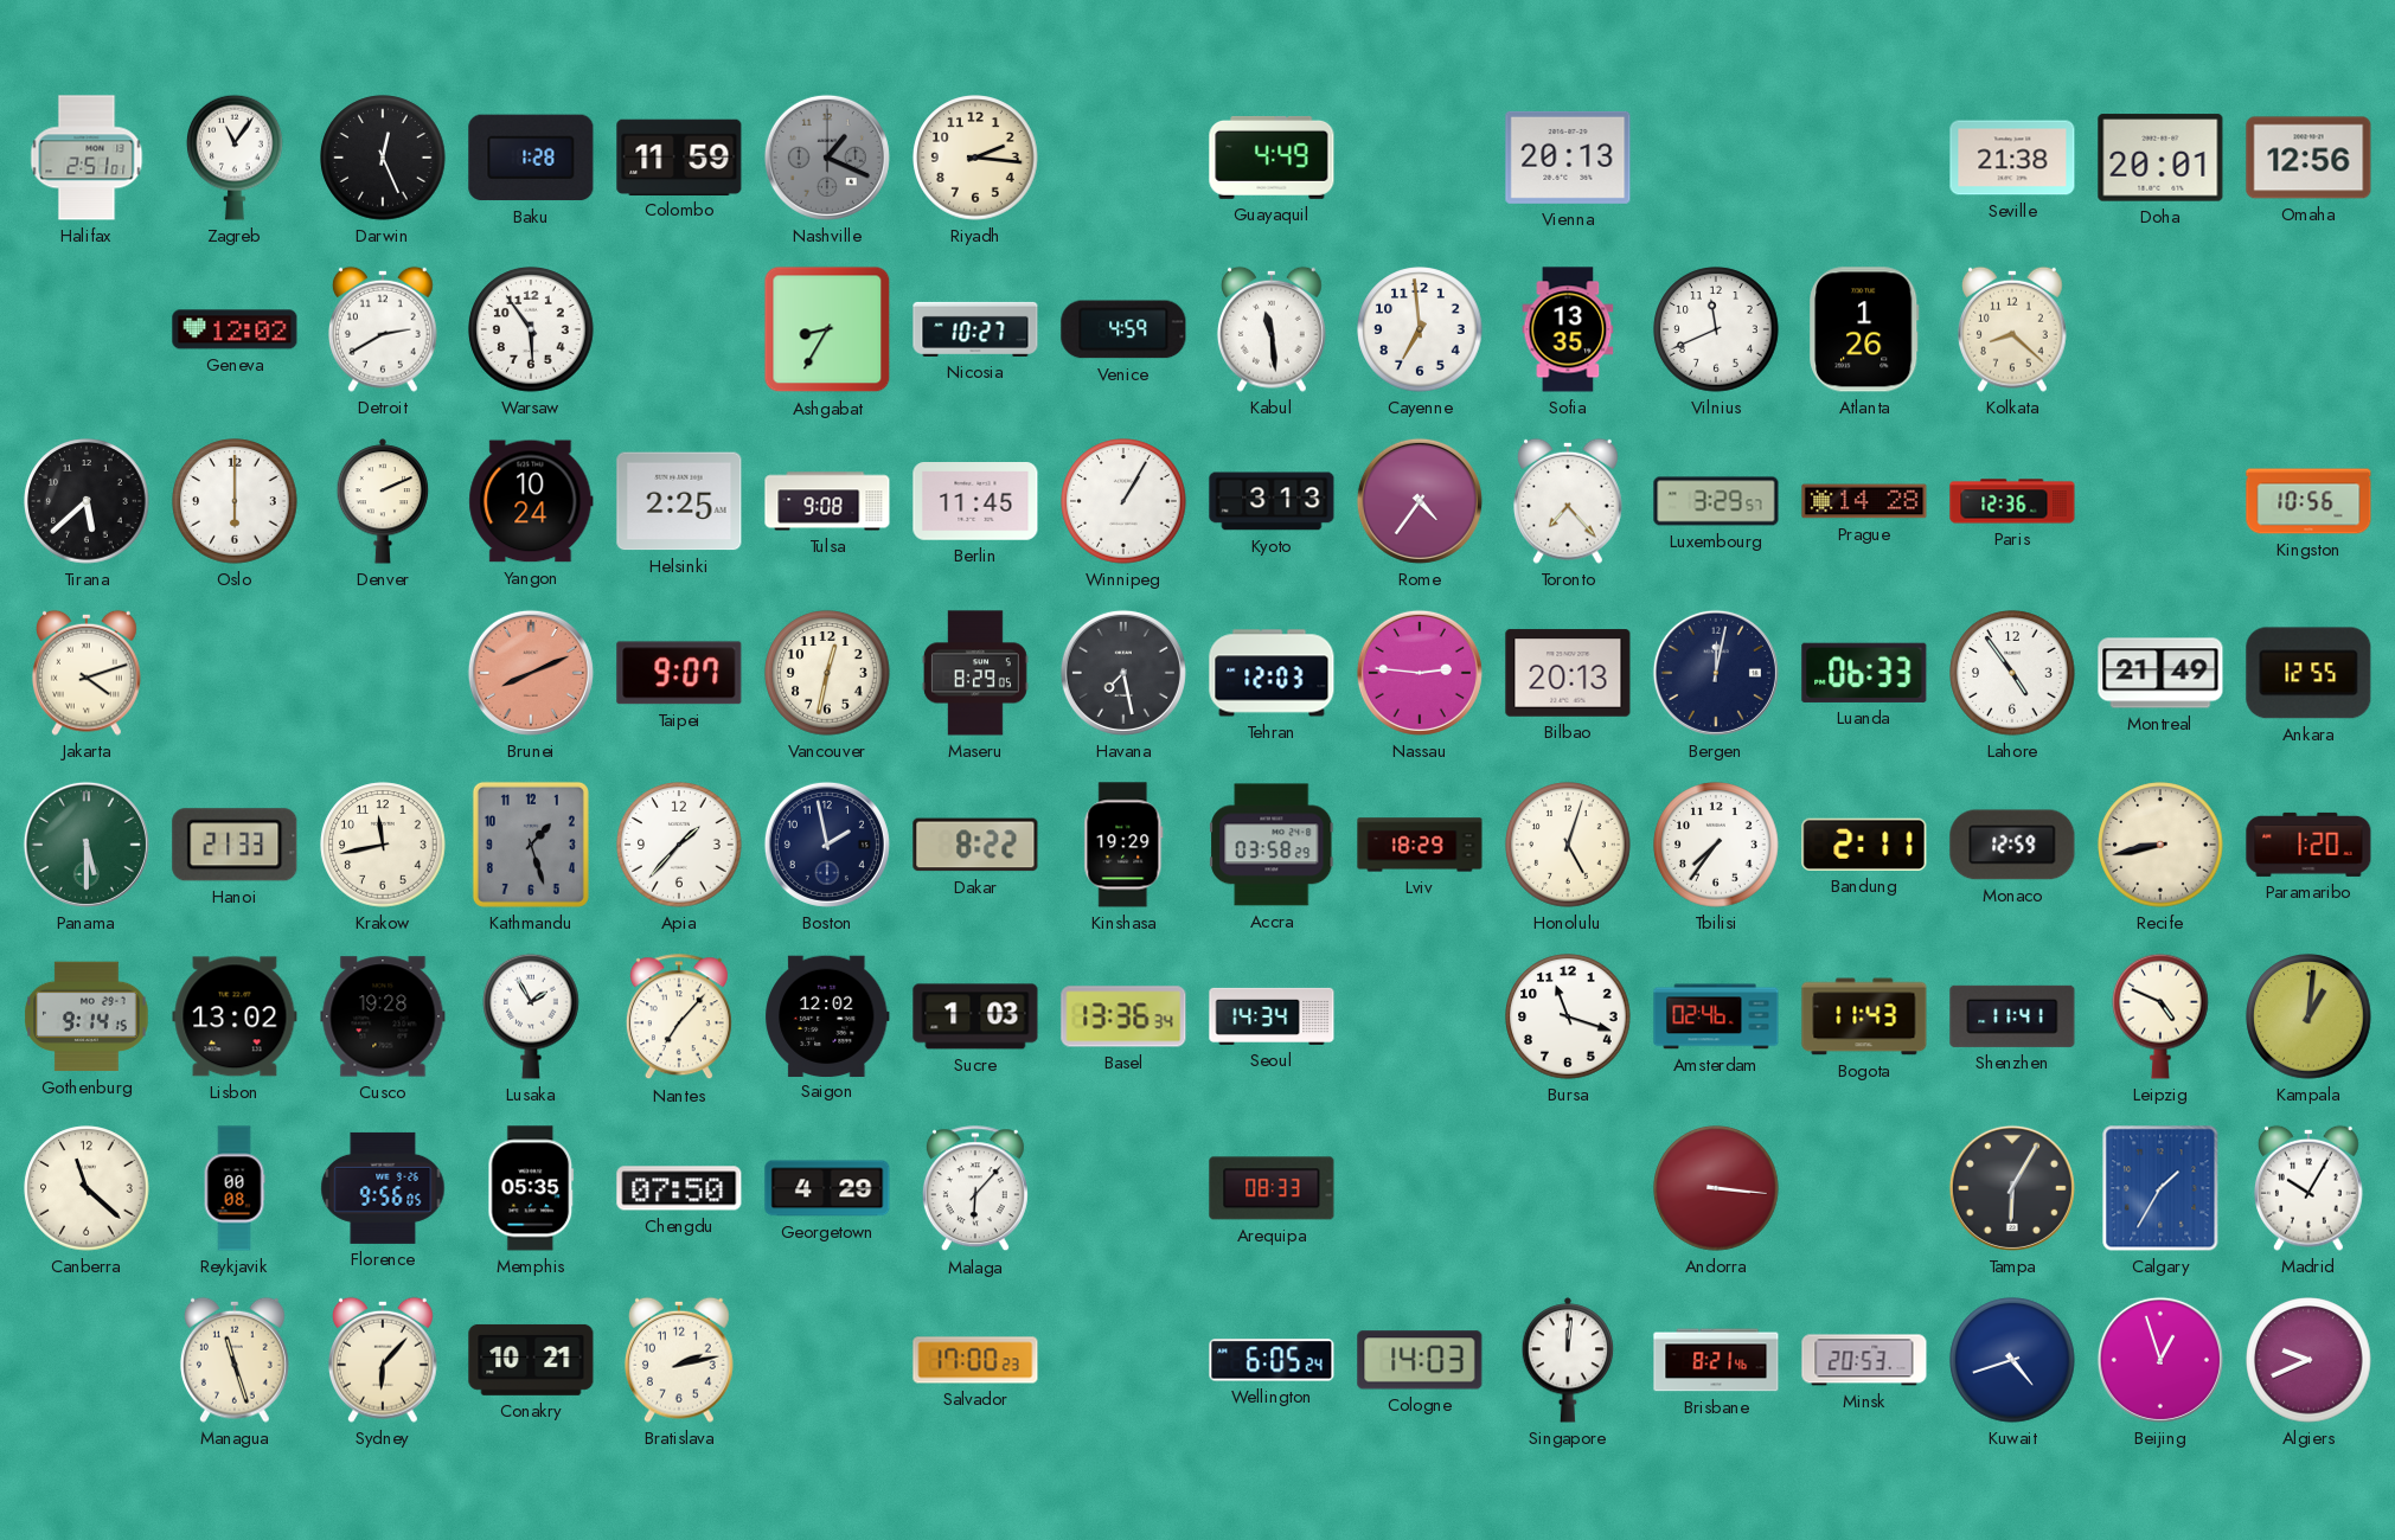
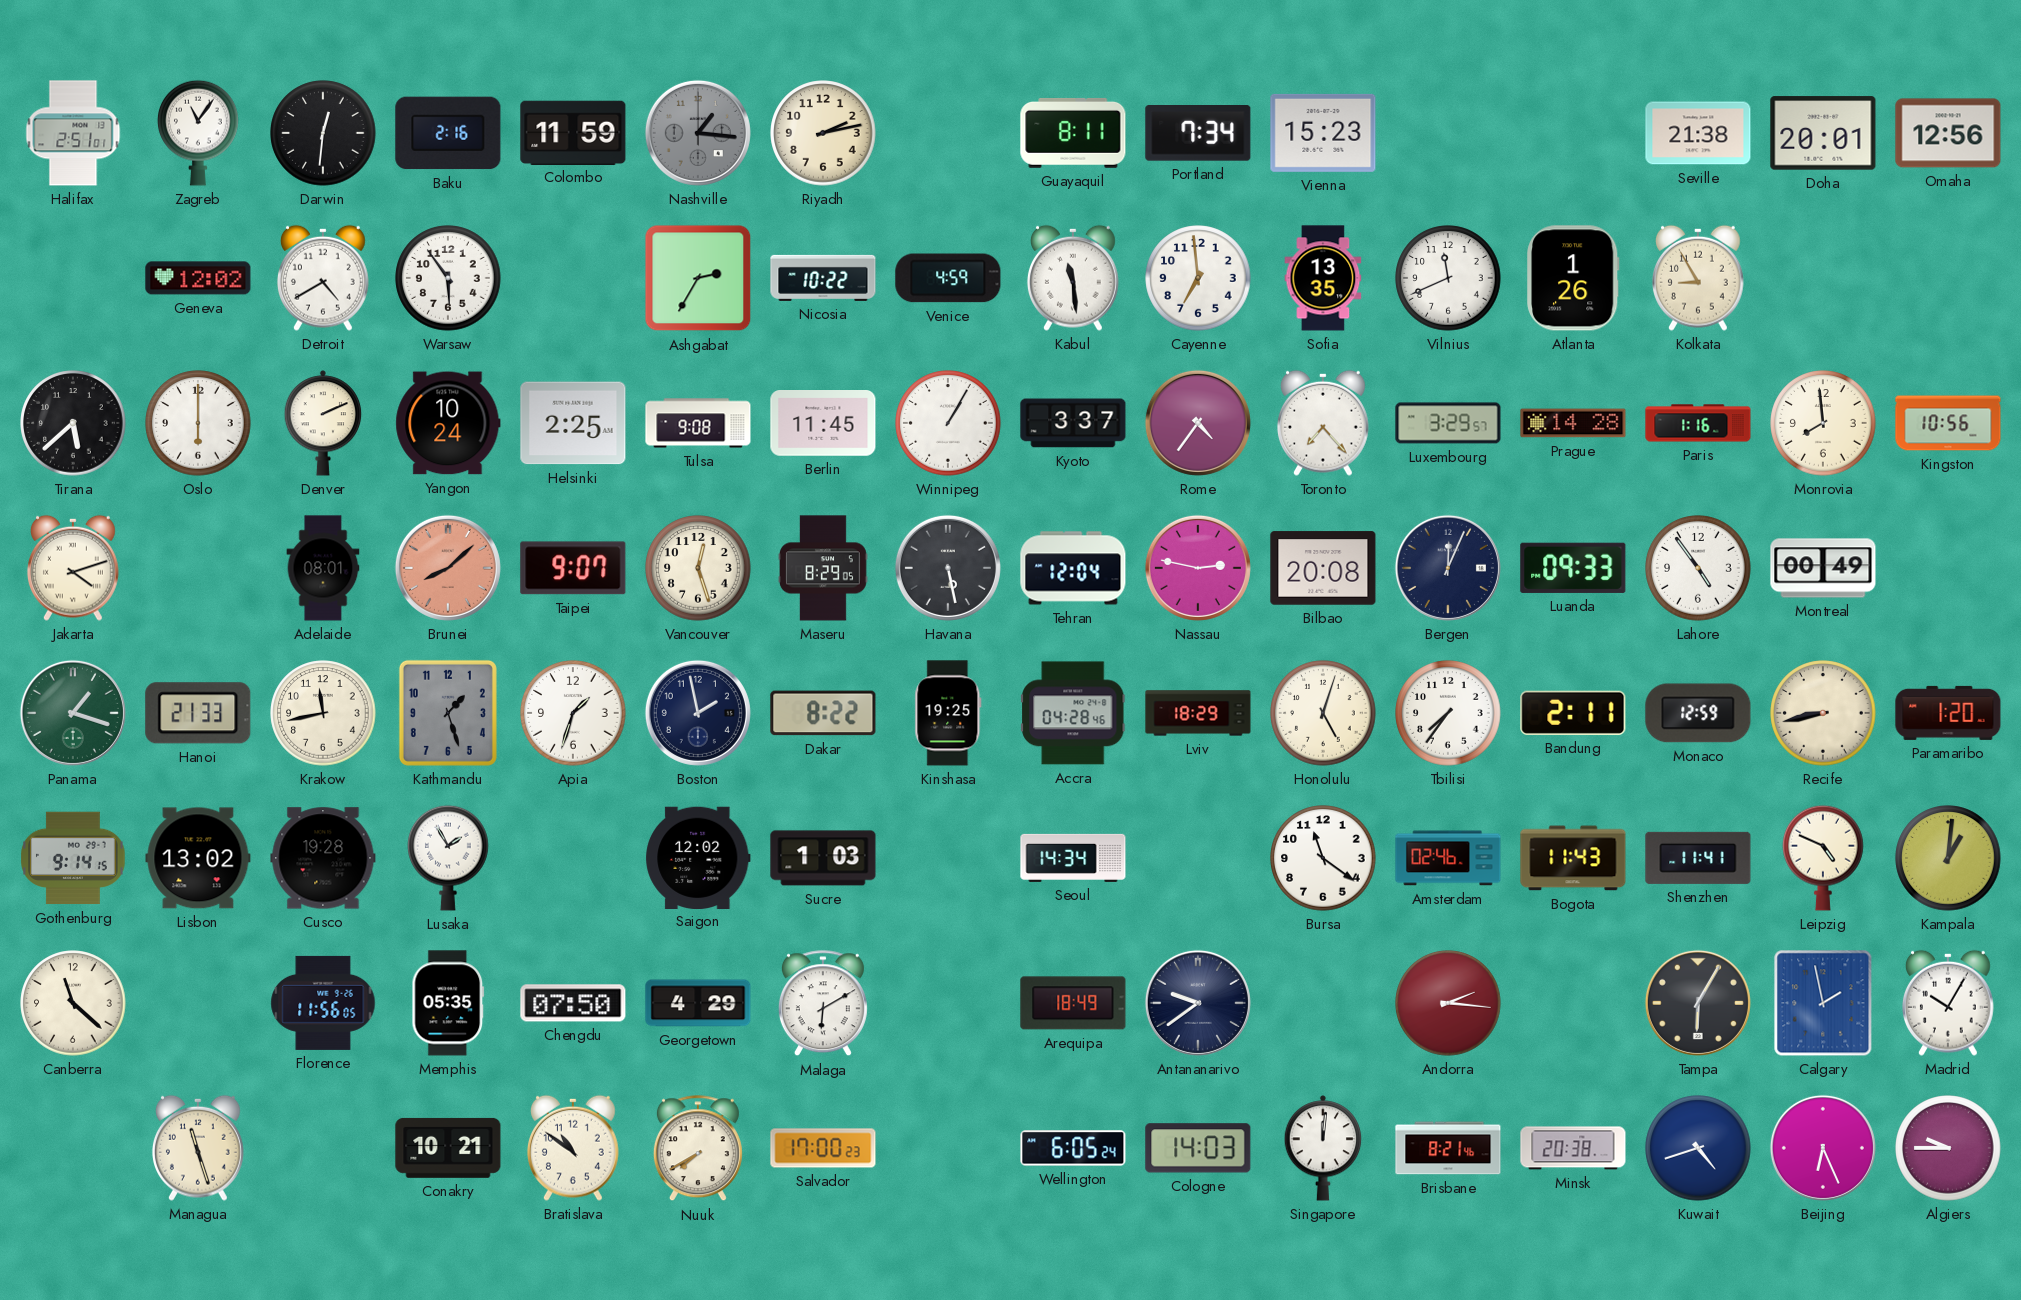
Darwin: 12:26 -> 12:31 (323, 133)
Baku: 1:28 -> 2:16 (448, 133)
Nashville: 1:19 -> 1:16 (698, 133)
Riyadh: 2:16 -> 2:13 (823, 133)
Guayaquil: 4:49 -> 8:11 (1073, 133)
Portland: none -> 7:34 (1198, 134)
Vienna: 20:13 -> 15:23 (1323, 133)
Detroit: 2:40 -> 4:40 (323, 278)
Ashgabat: 8:35 -> 2:35 (698, 278)
Nicosia: 10:27 -> 10:22 (823, 278)
Kolkata: 8:22 -> 8:55 (1698, 278)
Kyoto: 3:13 -> 3:37 (1073, 423)
Paris: 12:36 -> 1:16 (1698, 423)
Monrovia: none -> 7:59 (1823, 423)
Adelaide: none -> 08:01 (323, 568)
Brunei: 8:11 -> 8:08 (448, 568)
Vancouver: 12:32 -> 12:27 (698, 568)
Havana: 7:28 -> 5:28 (948, 568)
Tehran: 12:03 -> 12:04 (1073, 568)
Nassau: 2:46 -> 2:47 (1198, 568)
Bilbao: 20:13 -> 20:08 (1323, 568)
Bergen: 12:02 -> 12:04 (1448, 568)
Luanda: 06:33 -> 09:33 (1573, 568)
Montreal: 21:49 -> 00:49 (1823, 568)
Ankara: 12:55 -> none (2308, 673)
Panama: 5:30 -> 1:18 (73, 713)
Apia: 1:37 -> 1:33 (573, 713)
Kinshasa: 19:29 -> 19:25 (948, 713)
Accra: 03:58 -> 04:28 (1073, 713)
Nantes: 7:07 -> none (679, 1018)
Basel: 13:36 -> none (1123, 1016)
Bursa: 11:18 -> 11:21 (1323, 858)
Reykjavik: 00:08 -> none (235, 1188)
Florence: 9:56 -> 11:56 (323, 1003)
Malaga: 6:07 -> 6:10 (823, 1004)
Arequipa: 08:33 -> 18:49 (1073, 1003)
Antananarivo: none -> 9:39 (1198, 1003)
Andorra: 3:16 -> 2:16 (1448, 1003)
Calgary: 1:35 -> 1:58 (1823, 1003)
Sydney: 6:07 -> none (383, 1360)
Bratislava: 2:13 -> 10:51 (573, 1148)
Nuuk: none -> 7:40 (698, 1149)
Minsk: 20:53 -> 20:38 (1573, 1148)
Beijing: 12:57 -> 6:26 (1823, 1148)
Algiers: 9:41 -> 9:45 (1948, 1148)
